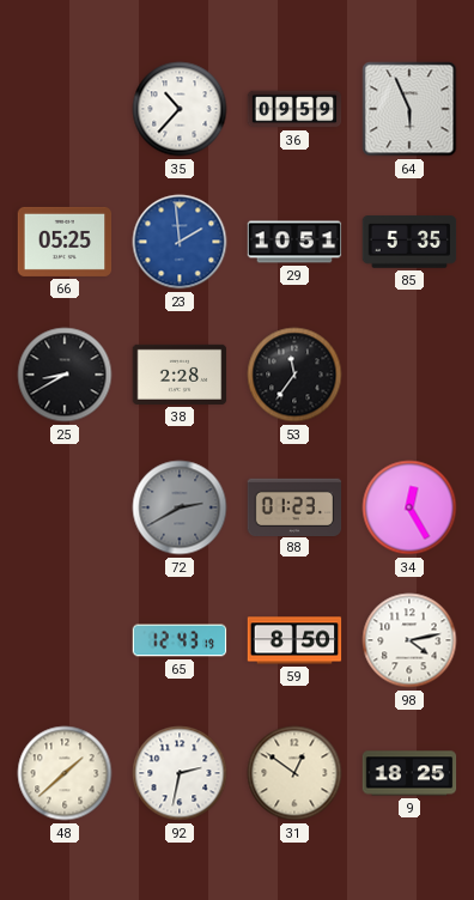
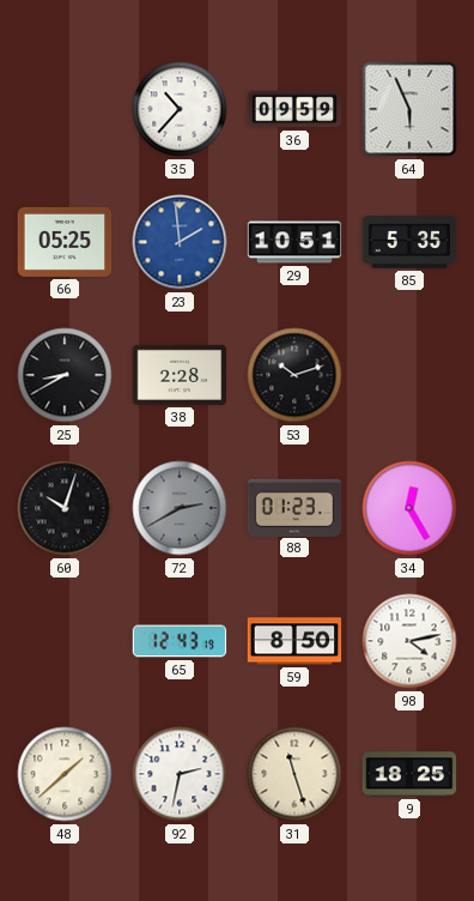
53: 11:36 -> 10:12 (294, 375)
60: none -> 10:03 (65, 508)
31: 12:51 -> 11:27 (294, 774)
